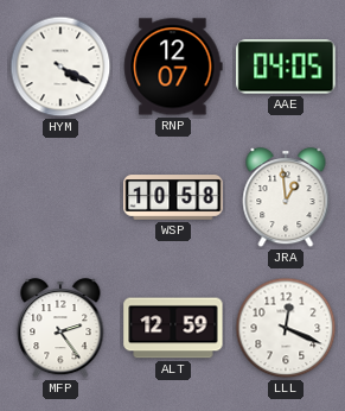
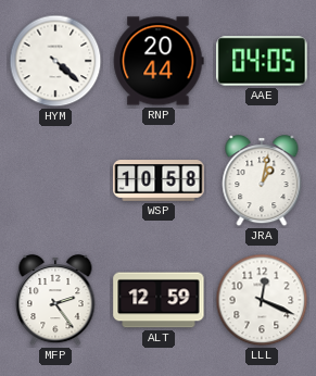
HYM: 4:20 -> 4:22 (55, 61)
RNP: 12:07 -> 20:44 (159, 61)
JRA: 12:59 -> 1:02 (262, 181)
